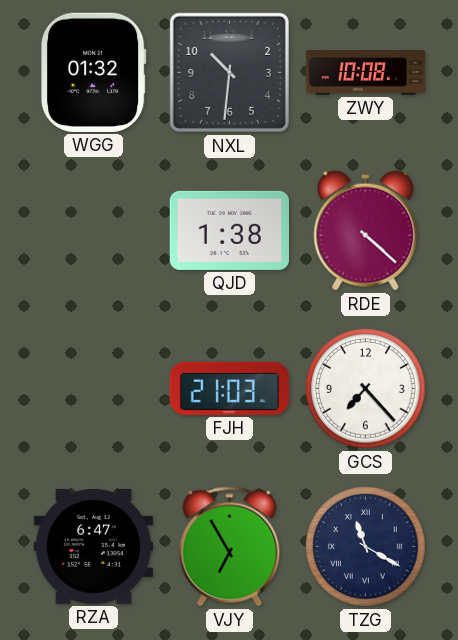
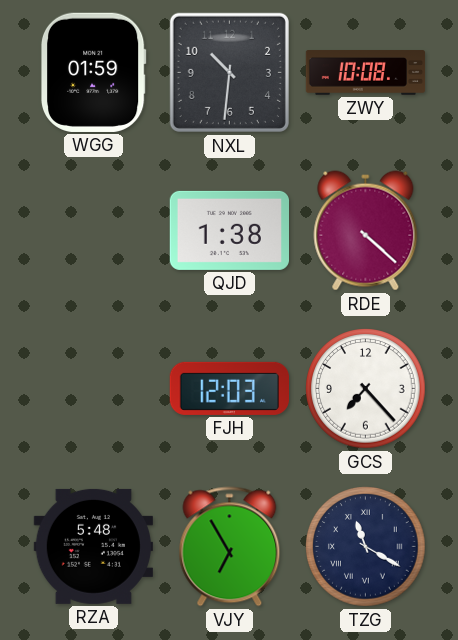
WGG: 01:32 -> 01:59 (93, 72)
FJH: 21:03 -> 12:03 (229, 388)
RZA: 6:47 -> 5:48 (93, 546)
